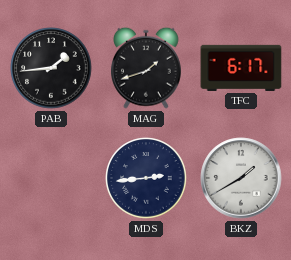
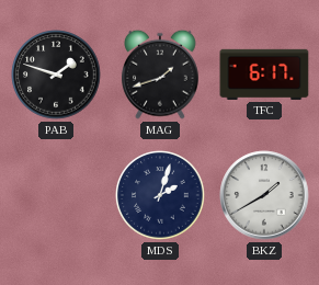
PAB: 1:44 -> 1:48 (56, 75)
MDS: 2:44 -> 2:03 (160, 195)
